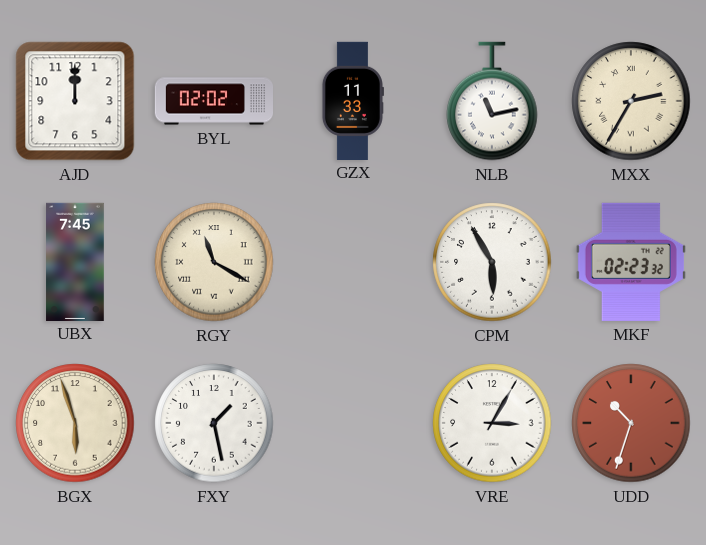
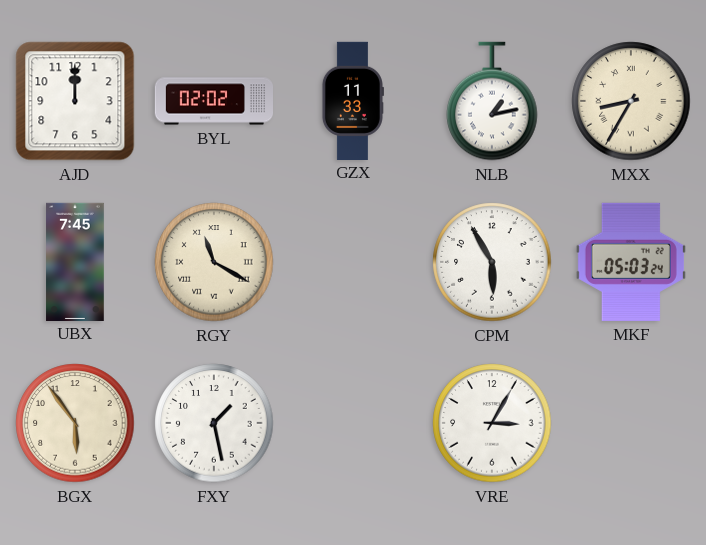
NLB: 11:13 -> 1:13 (492, 101)
MXX: 2:35 -> 8:35 (631, 101)
MKF: 02:23 -> 05:03 (631, 262)
BGX: 5:57 -> 5:54 (75, 423)
UDD: 10:33 -> none (631, 423)
